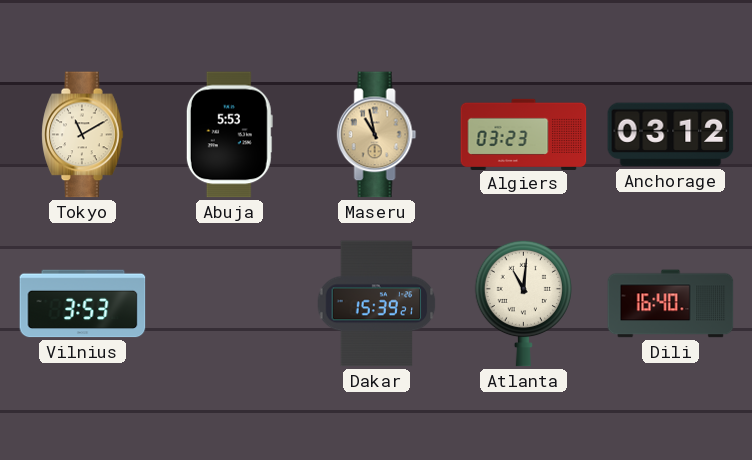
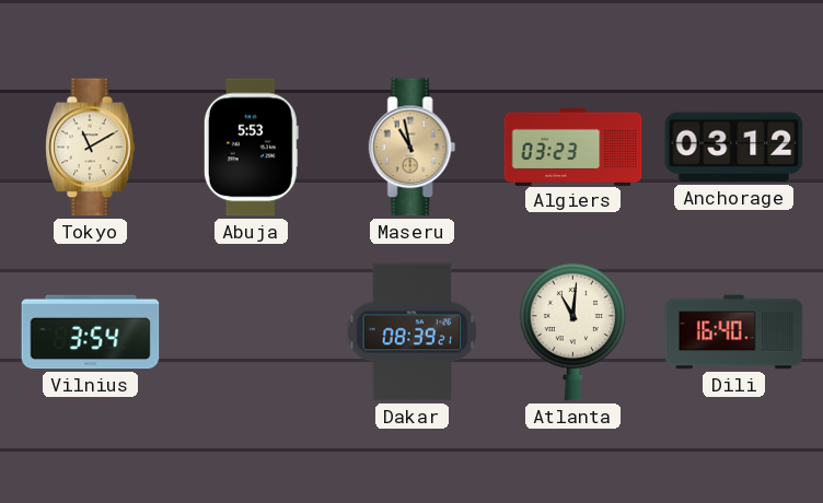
Vilnius: 3:53 -> 3:54 (91, 332)
Dakar: 15:39 -> 08:39 (413, 332)
